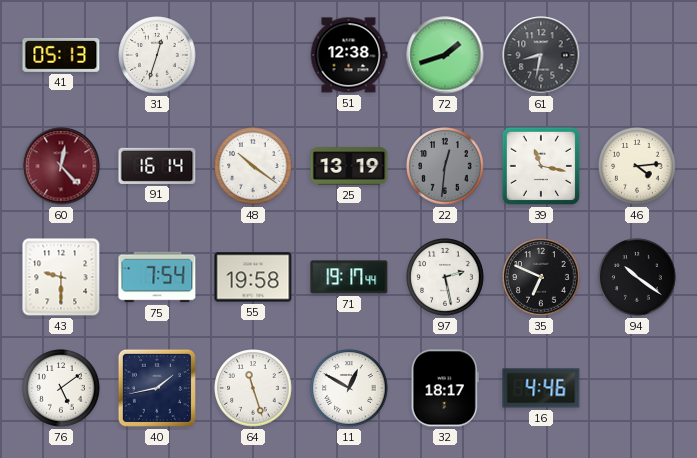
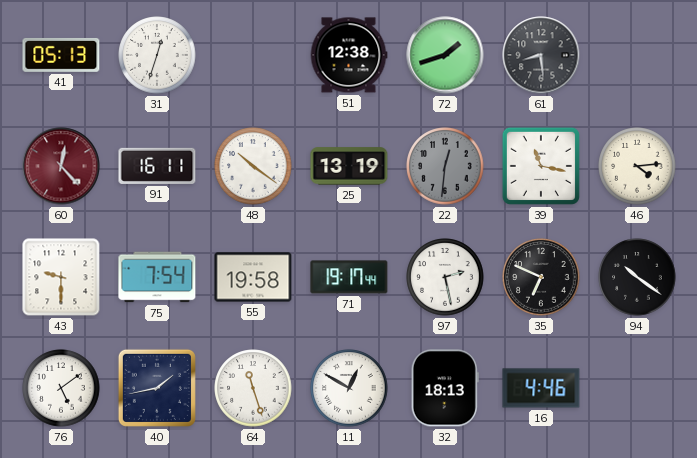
61: 8:32 -> 8:29 (541, 55)
91: 16:14 -> 16:11 (157, 166)
32: 18:17 -> 18:13 (445, 388)
